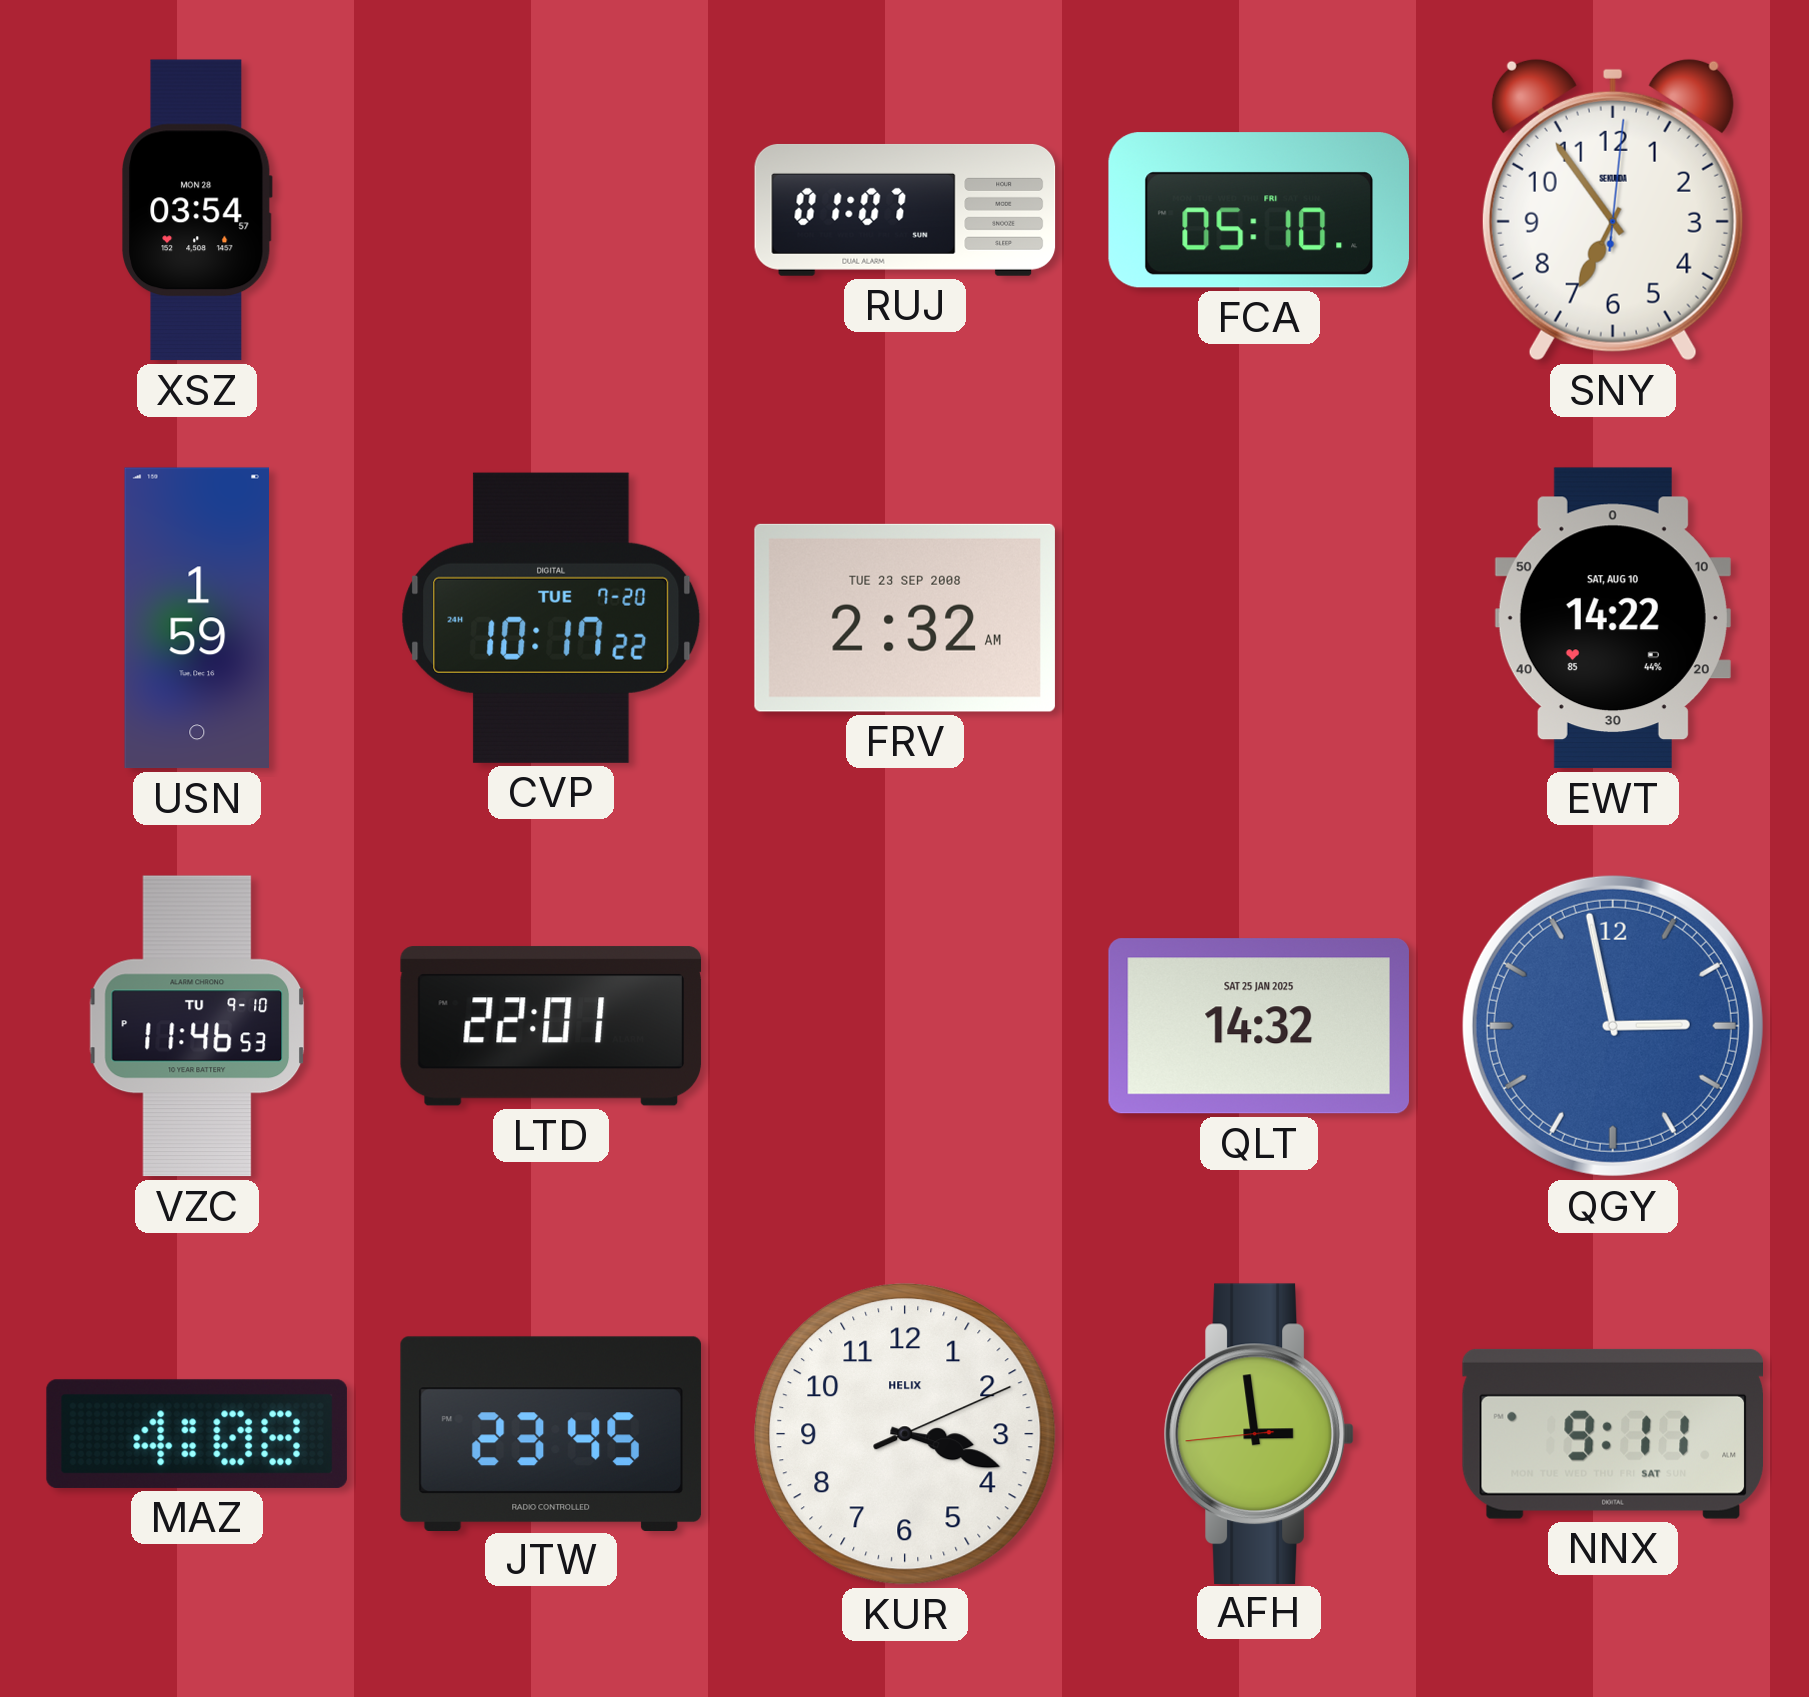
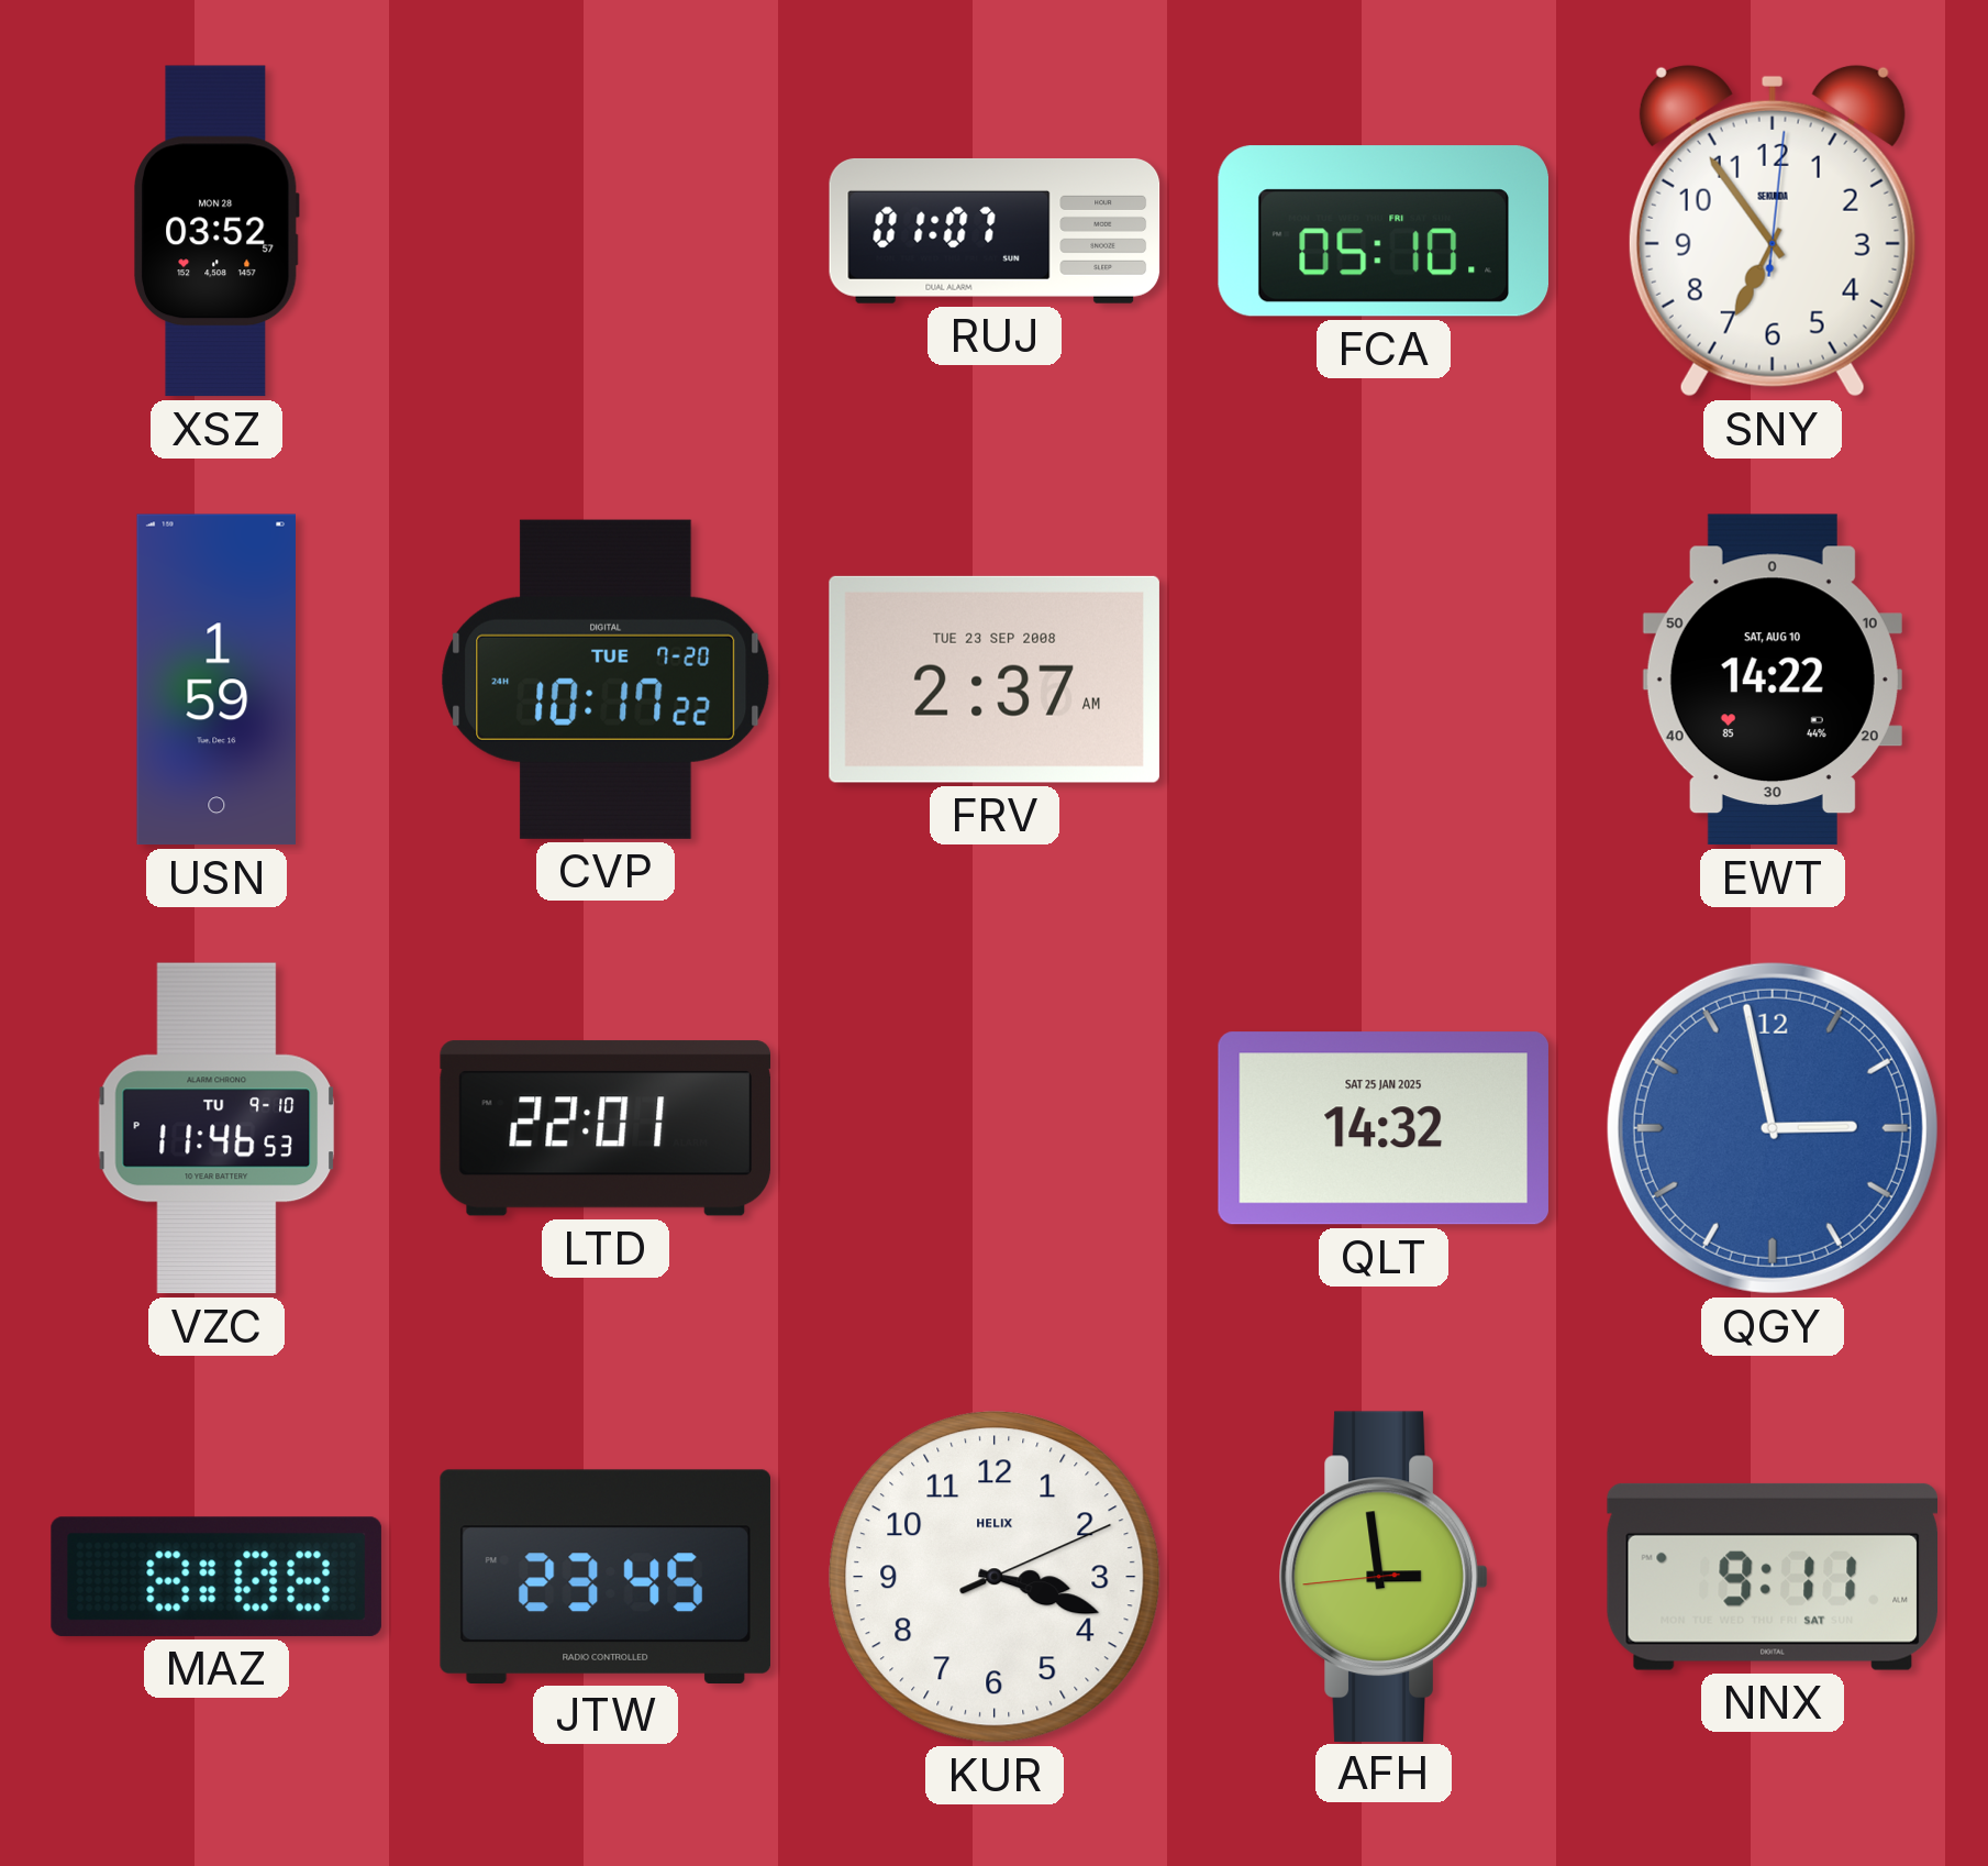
XSZ: 03:54 -> 03:52 (218, 231)
FRV: 2:32 -> 2:37 (995, 680)
MAZ: 4:08 -> 8:08 (216, 1577)
